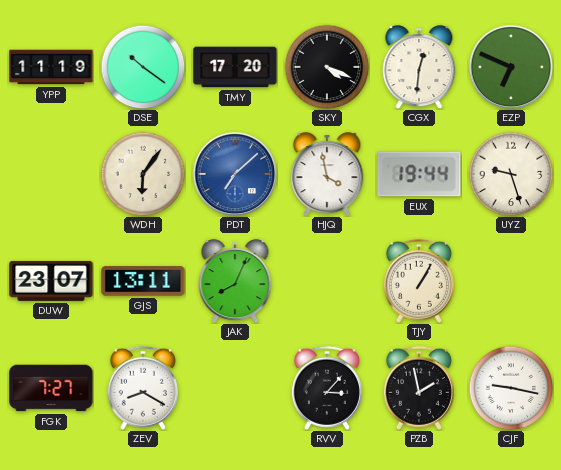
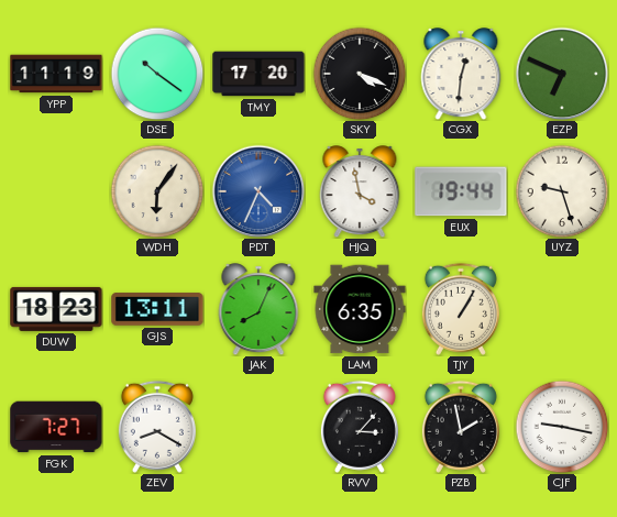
PDT: 7:08 -> 4:34 (258, 191)
DUW: 23:07 -> 18:23 (56, 309)
LAM: none -> 6:35 (360, 309)
